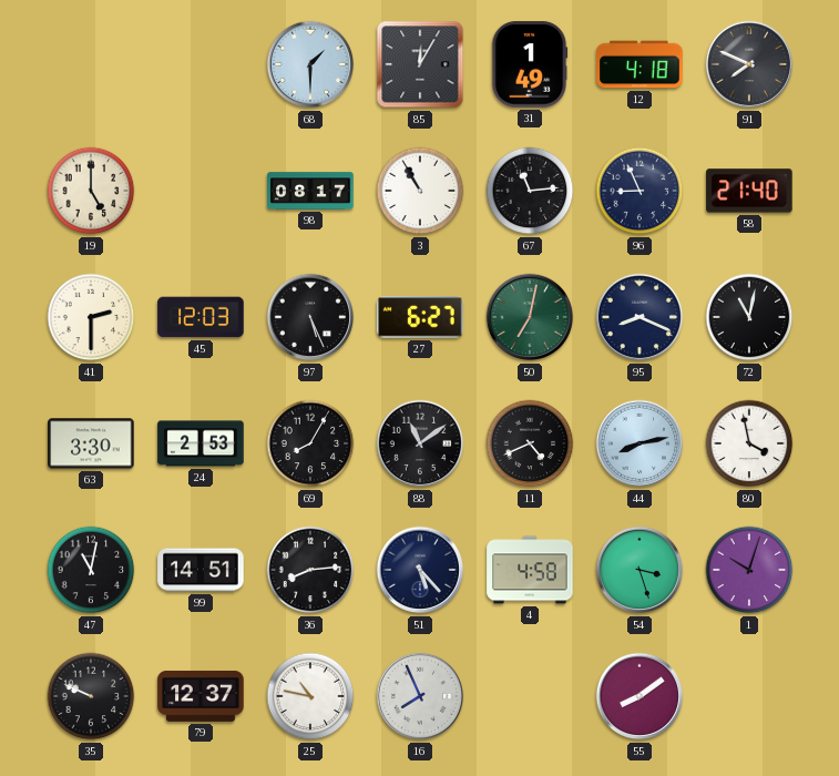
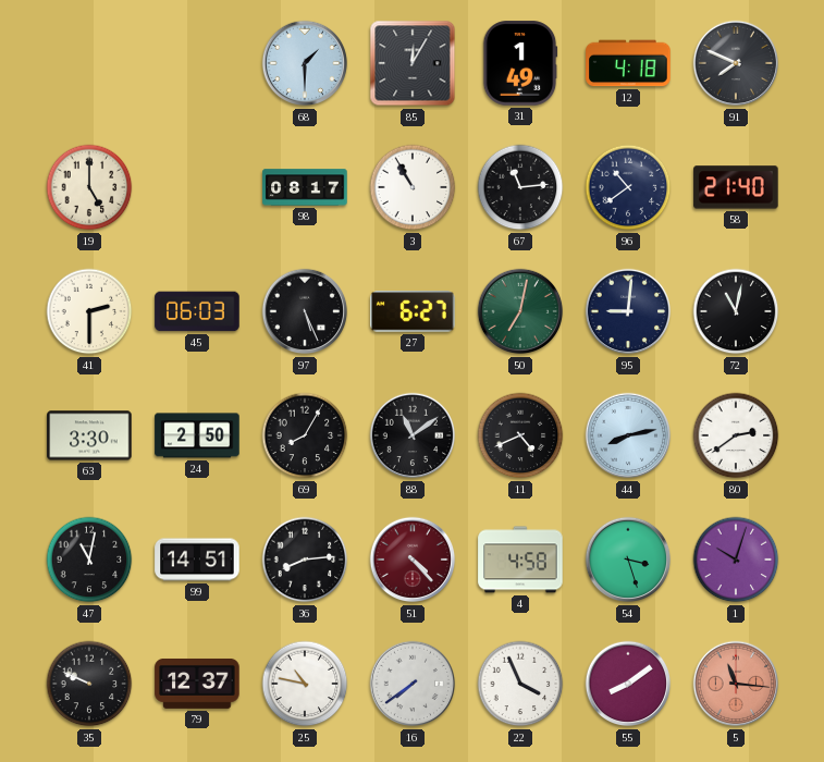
96: 8:56 -> 10:39 (628, 187)
45: 12:03 -> 06:03 (197, 311)
95: 8:19 -> 9:01 (628, 311)
24: 2:53 -> 2:50 (197, 435)
80: 3:58 -> 2:39 (736, 435)
51: 5:23 -> 4:23 (413, 560)
51 dial: navy -> burgundy (413, 560)
16: 7:56 -> 7:39 (413, 684)
22: none -> 3:56 (520, 684)
5: none -> 11:16 (736, 684)
